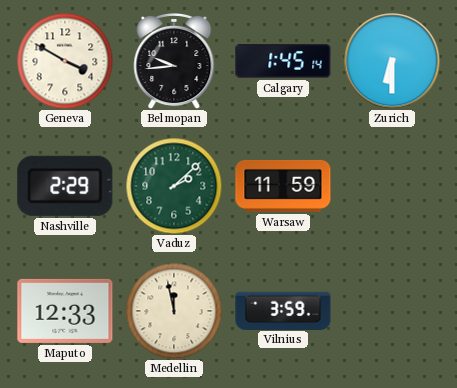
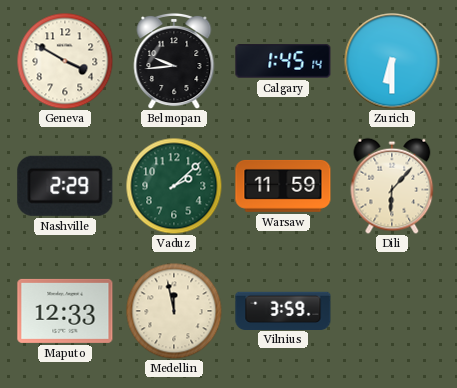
Dili: none -> 6:07 (392, 186)
